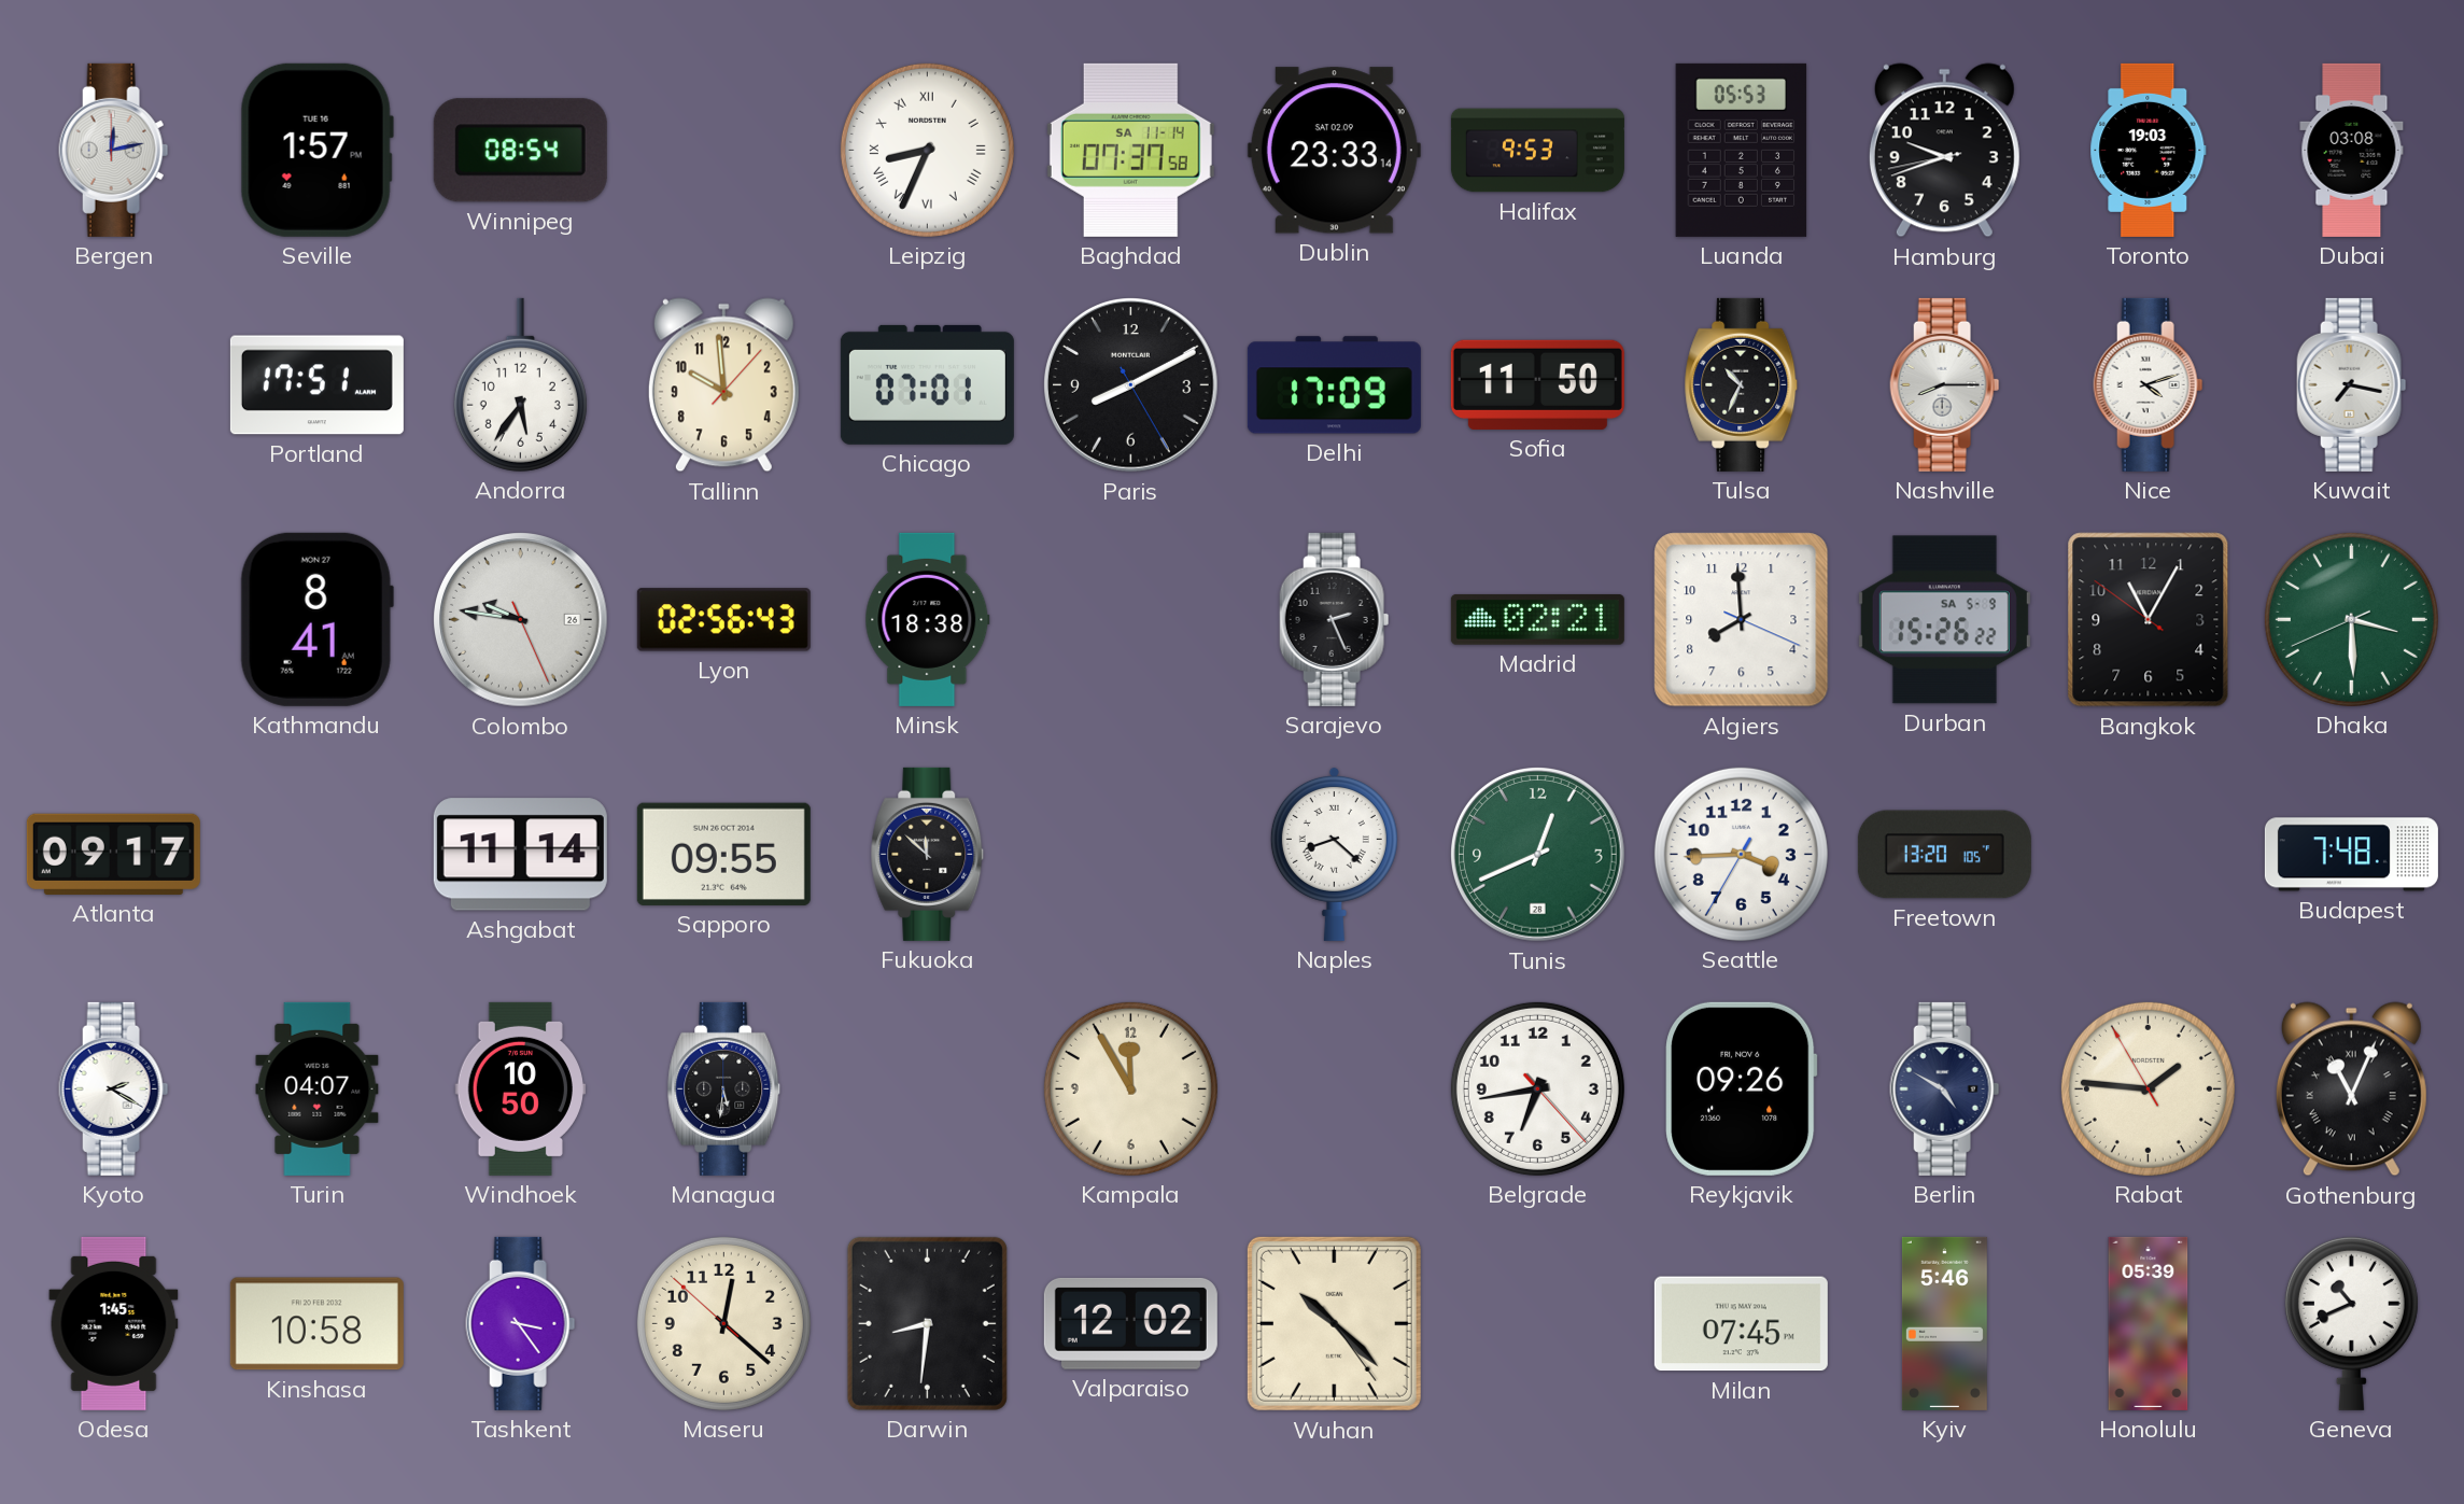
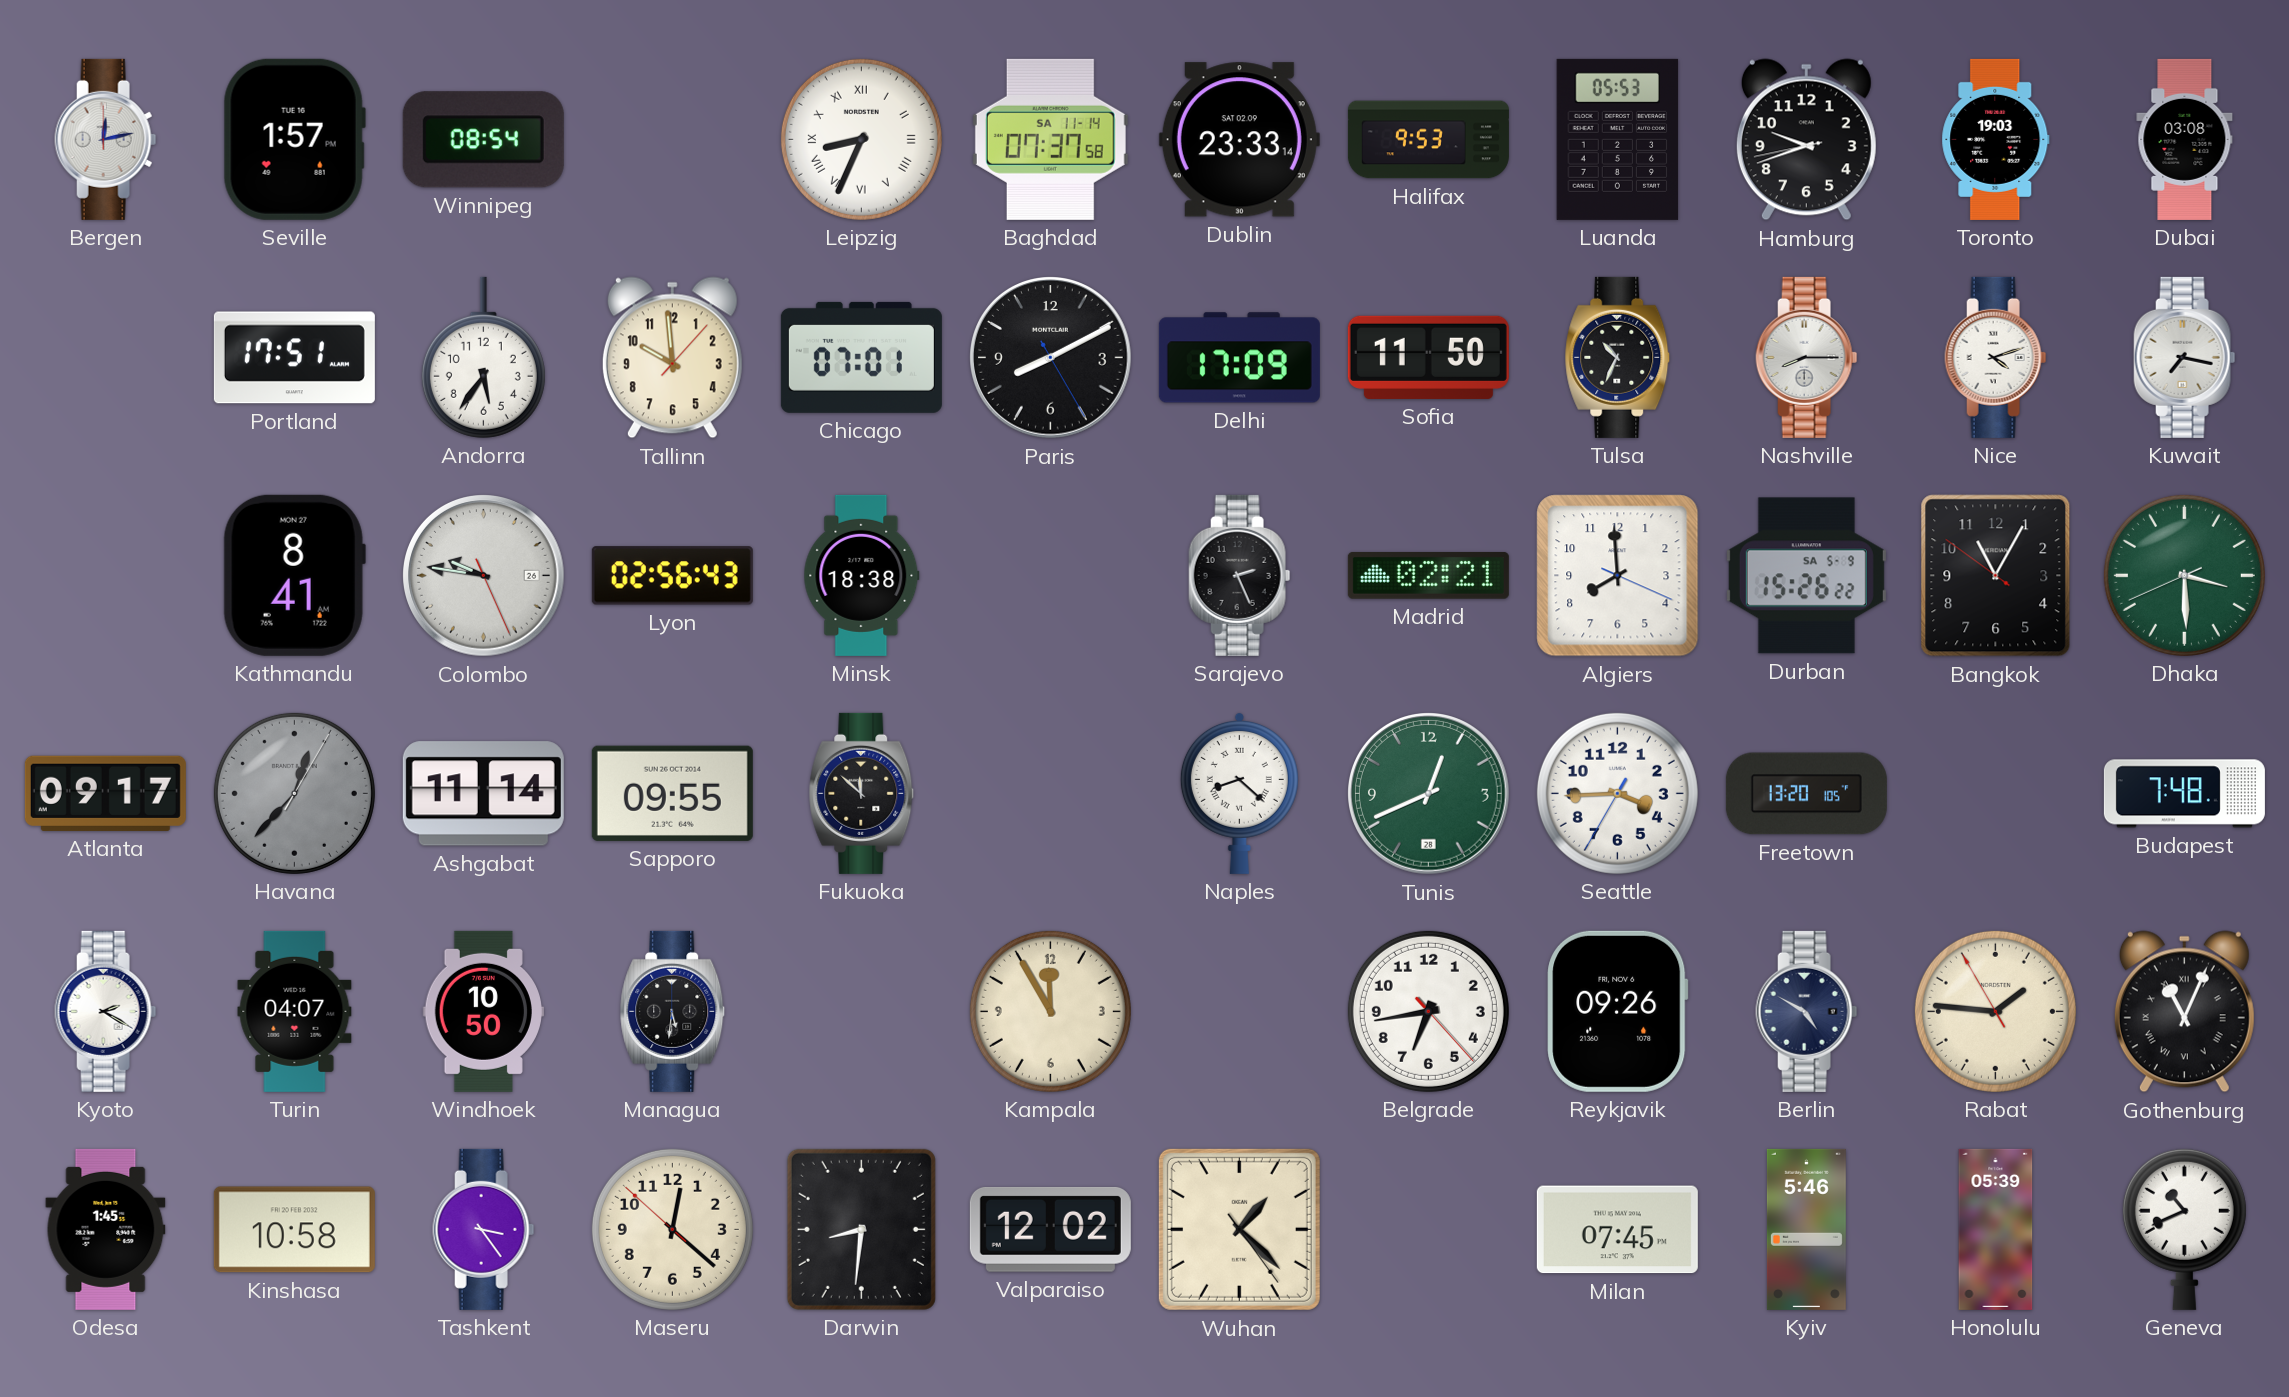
Havana: none -> 12:37 (294, 793)
Wuhan: 10:22 -> 1:22 (1239, 1229)
